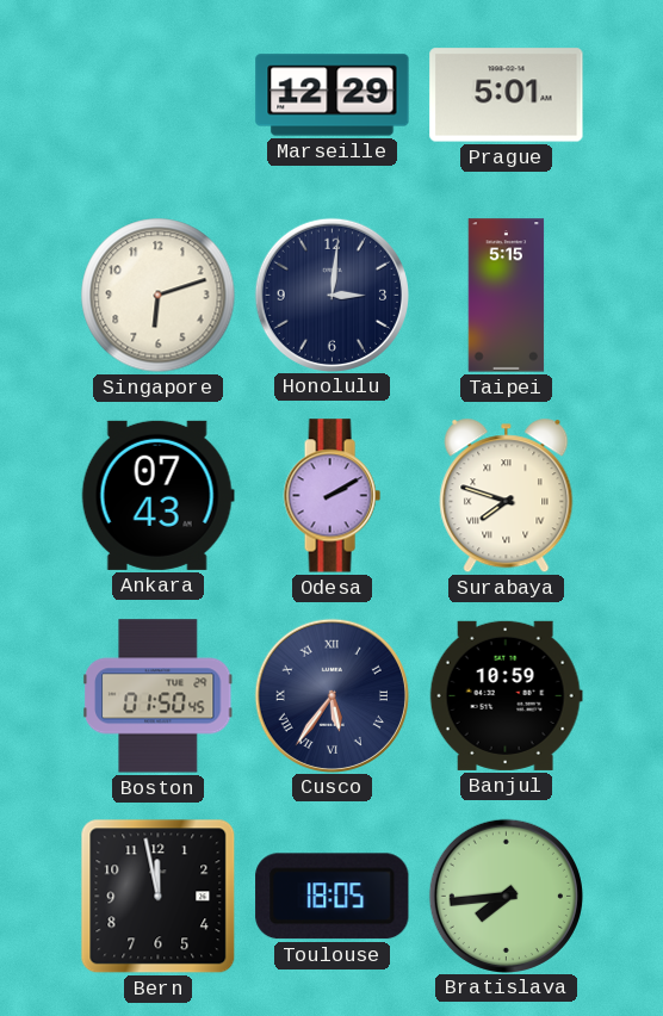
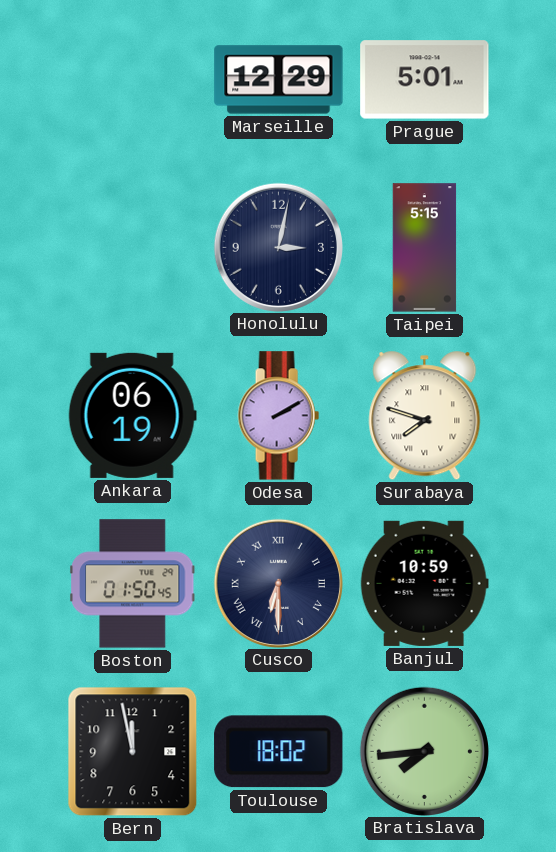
Singapore: 6:12 -> none (159, 296)
Honolulu: 3:01 -> 3:02 (278, 247)
Ankara: 07:43 -> 06:19 (132, 415)
Cusco: 5:36 -> 6:30 (278, 583)
Toulouse: 18:05 -> 18:02 (279, 752)
